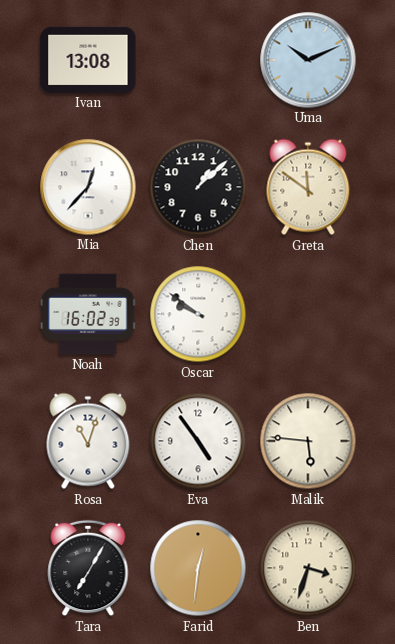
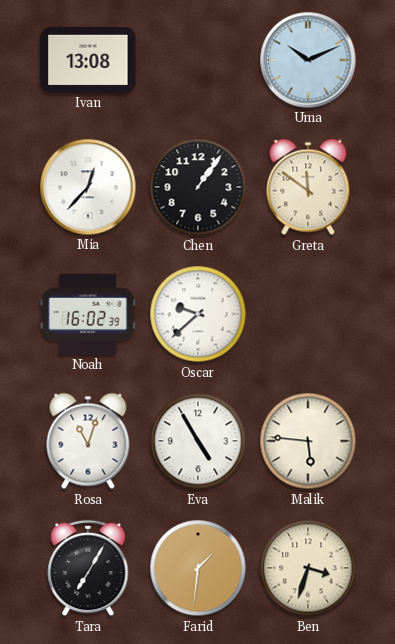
Chen: 1:08 -> 1:06 (198, 187)
Oscar: 9:51 -> 9:38 (198, 314)
Eva: 4:54 -> 4:55 (198, 441)
Farid: 12:31 -> 1:31 (198, 568)
